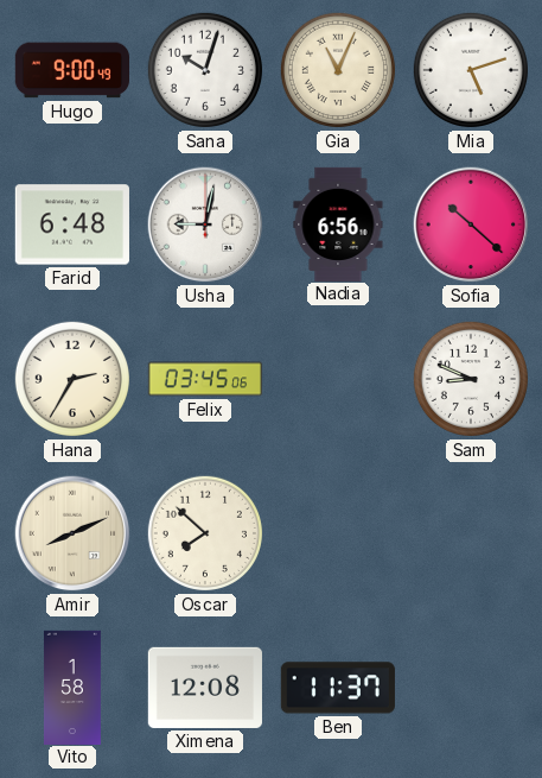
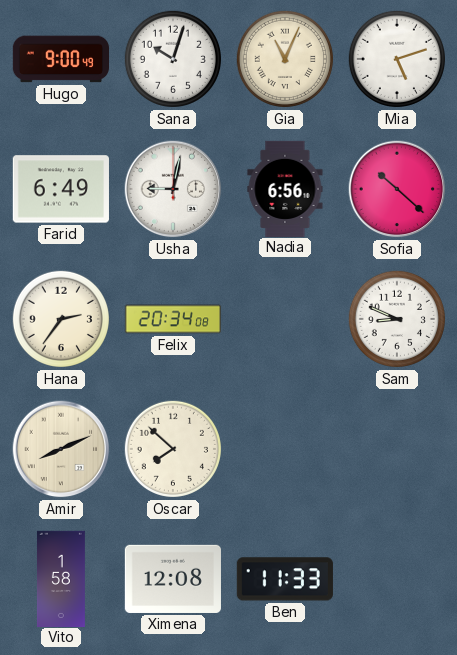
Farid: 6:48 -> 6:49 (61, 189)
Hana: 2:35 -> 2:36 (61, 319)
Felix: 03:45 -> 20:34 (172, 319)
Ben: 11:37 -> 11:33 (285, 579)
